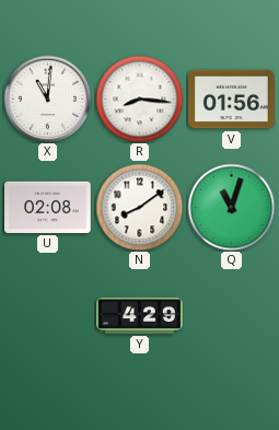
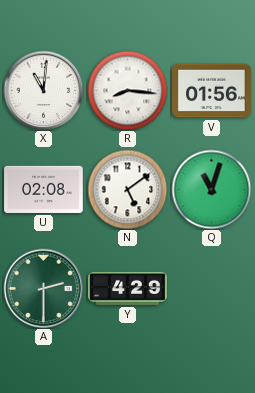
N: 8:09 -> 5:09 (127, 189)
A: none -> 2:30 (43, 288)
